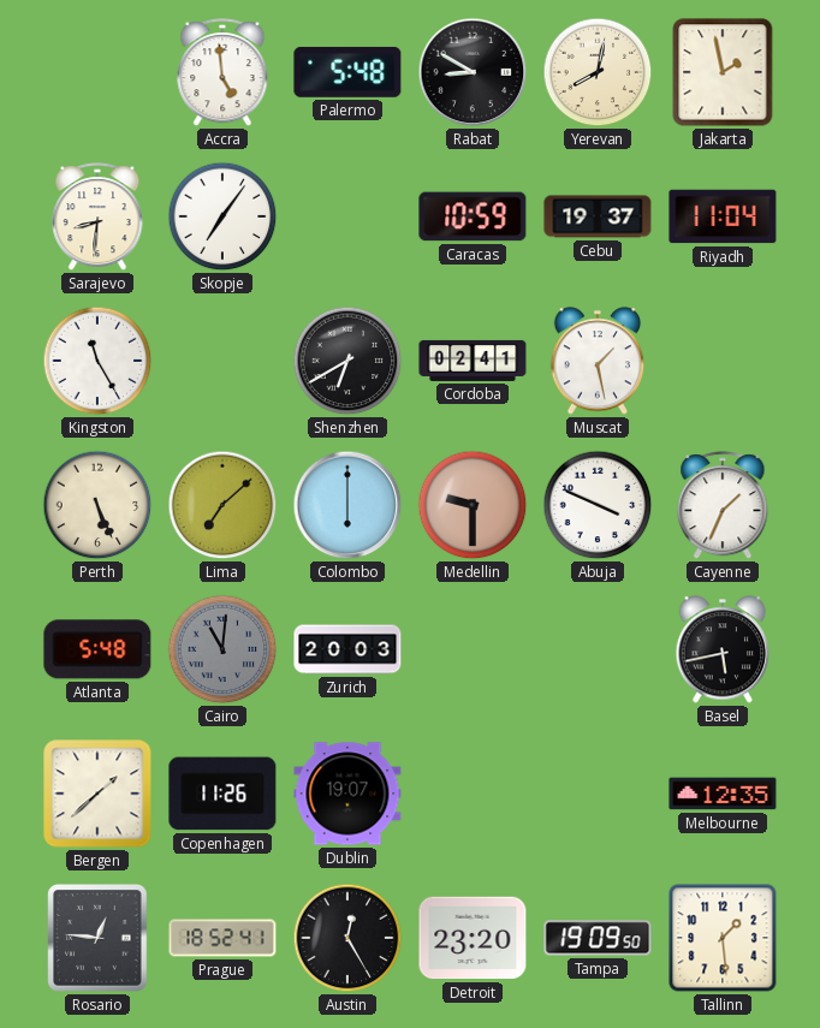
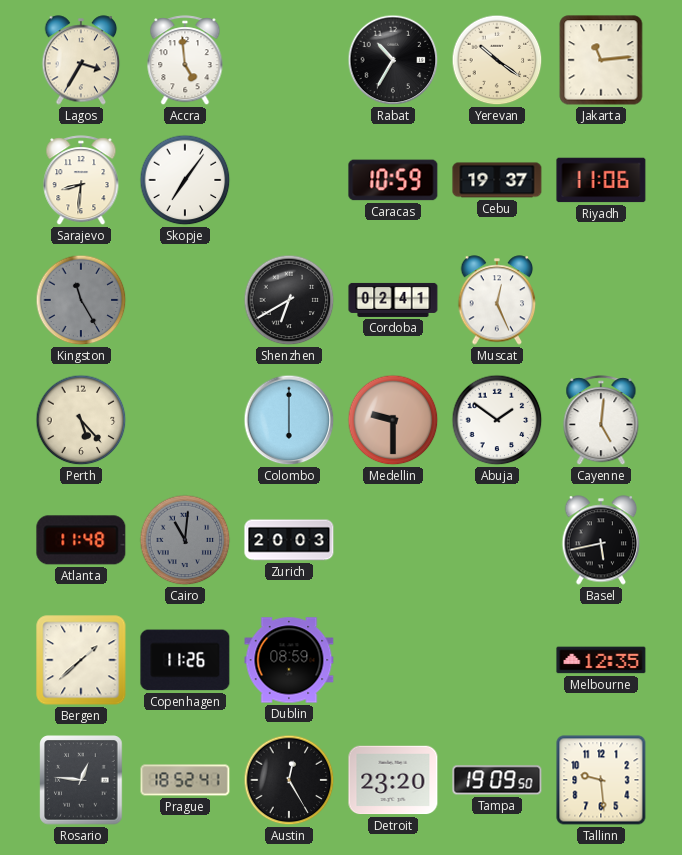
Lagos: none -> 3:35 (81, 60)
Palermo: 5:48 -> none (347, 72)
Rabat: 8:50 -> 10:35 (393, 60)
Yerevan: 8:02 -> 10:21 (497, 60)
Jakarta: 1:58 -> 11:14 (601, 60)
Riyadh: 11:04 -> 11:06 (601, 180)
Kingston dial: white -> grey (81, 300)
Muscat: 1:28 -> 12:26 (497, 300)
Perth: 5:26 -> 5:23 (81, 420)
Lima: 7:08 -> none (222, 505)
Abuja: 3:49 -> 1:51 (497, 420)
Cayenne: 1:34 -> 5:01 (601, 421)
Atlanta: 5:48 -> 11:48 (81, 540)
Dublin: 19:07 -> 08:59 (289, 660)
Tallinn: 1:29 -> 9:29 (601, 780)
